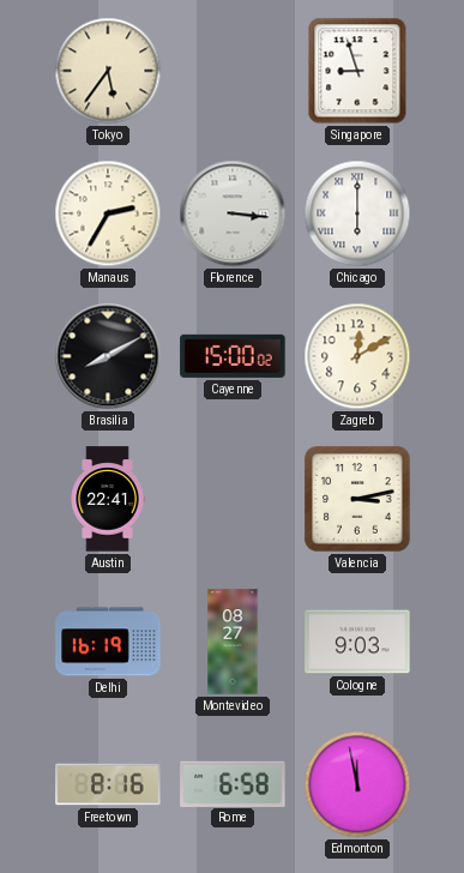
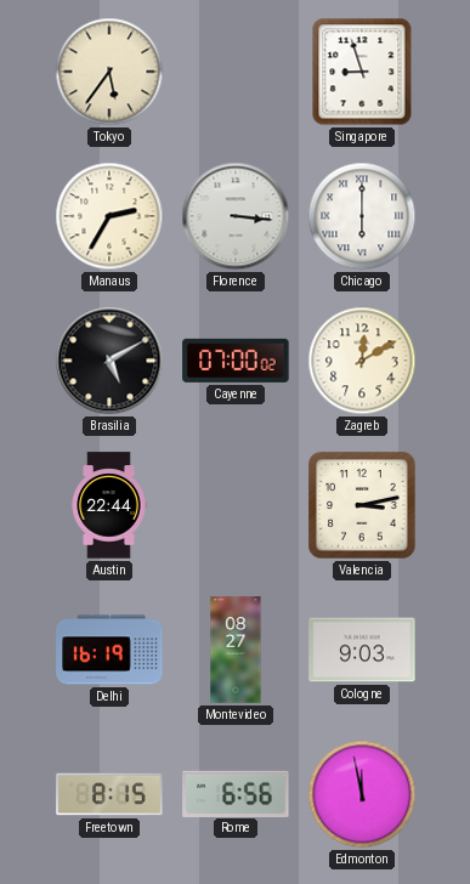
Brasilia: 8:10 -> 5:10 (109, 361)
Cayenne: 15:00 -> 07:00 (236, 361)
Austin: 22:41 -> 22:44 (109, 505)
Freetown: 8:16 -> 8:15 (109, 794)
Rome: 6:58 -> 6:56 (236, 793)
